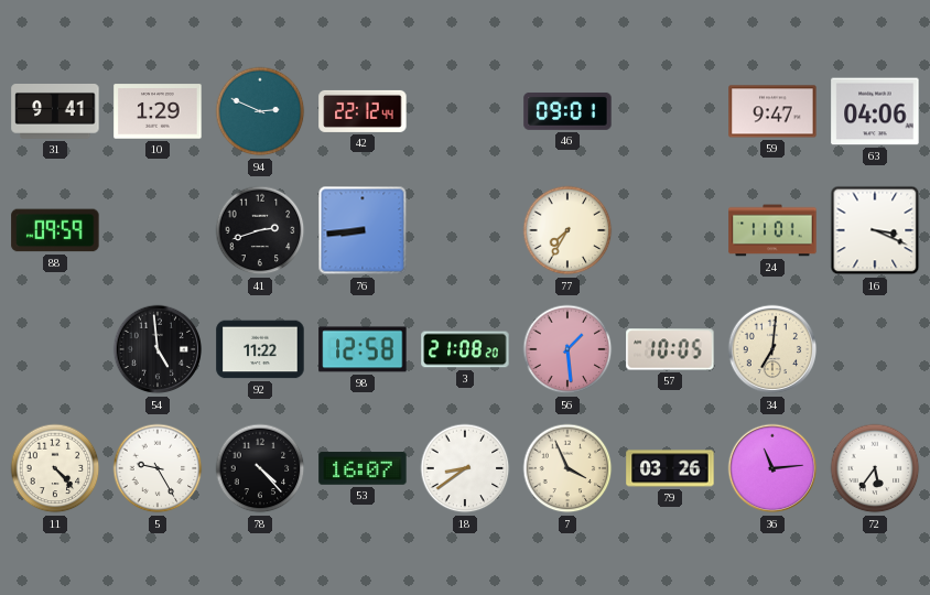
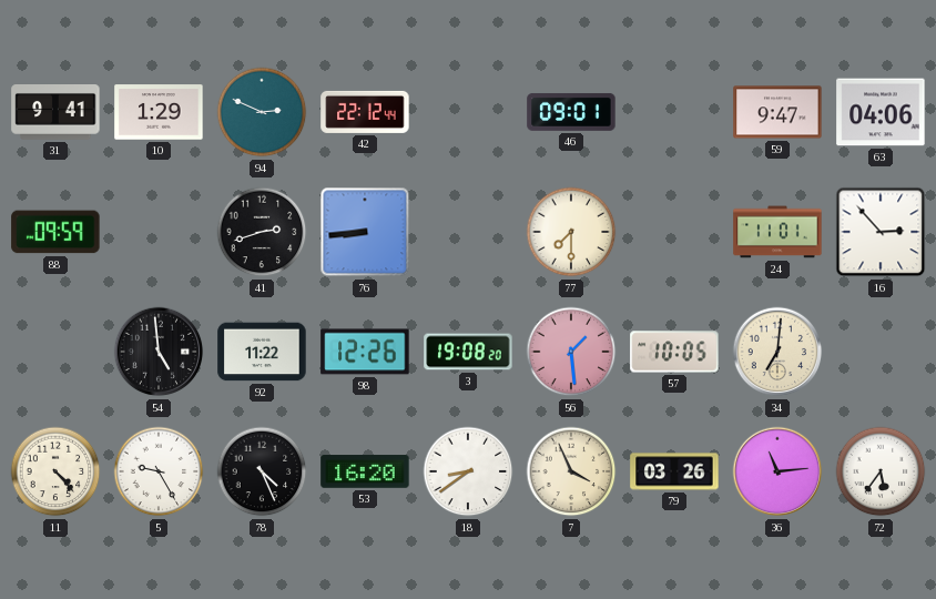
77: 7:35 -> 7:30 (571, 232)
16: 3:19 -> 2:53 (881, 232)
98: 12:58 -> 12:26 (365, 352)
3: 21:08 -> 19:08 (468, 352)
78: 4:23 -> 4:26 (262, 471)
53: 16:07 -> 16:20 (365, 471)
